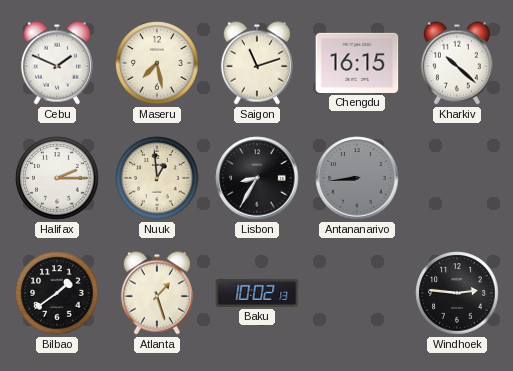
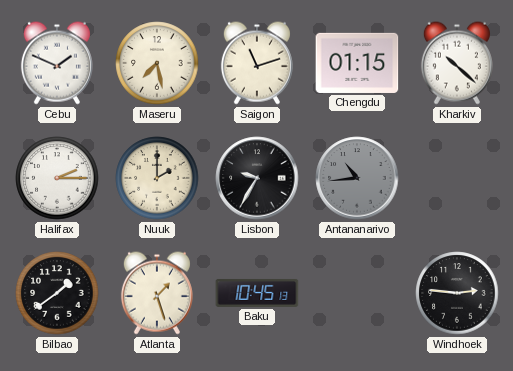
Chengdu: 16:15 -> 01:15 (357, 63)
Nuuk: 12:59 -> 2:00 (157, 178)
Lisbon: 8:35 -> 9:35 (257, 178)
Antananarivo: 8:44 -> 10:44 (357, 178)
Baku: 10:02 -> 10:45 (257, 293)
